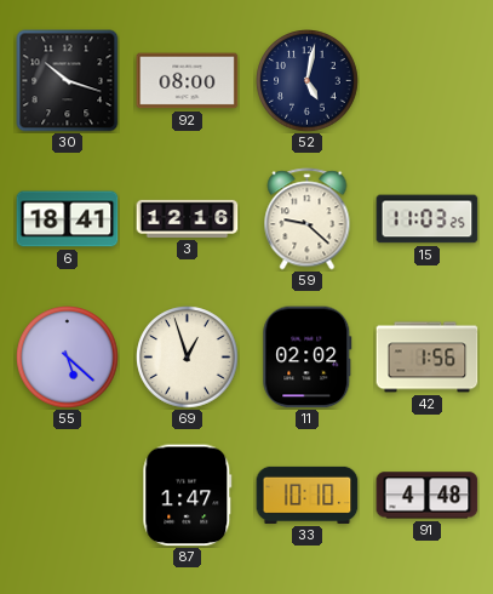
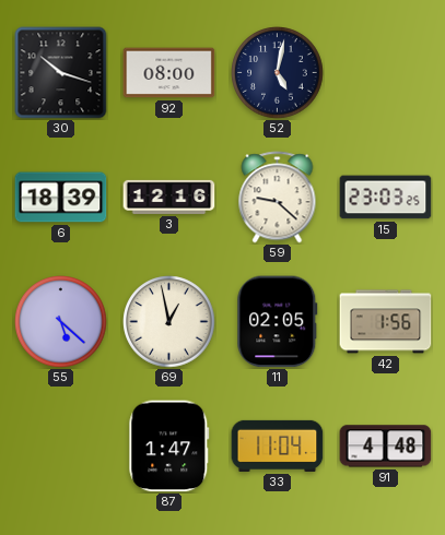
6: 18:41 -> 18:39 (61, 198)
15: 11:03 -> 23:03 (386, 198)
69: 12:57 -> 12:58 (169, 322)
11: 02:02 -> 02:05 (278, 322)
33: 10:10 -> 11:04 (278, 445)
